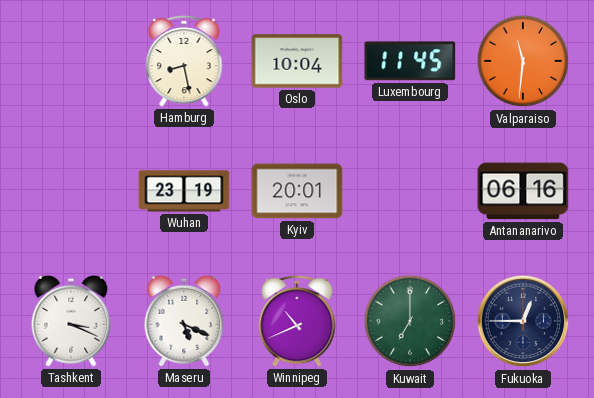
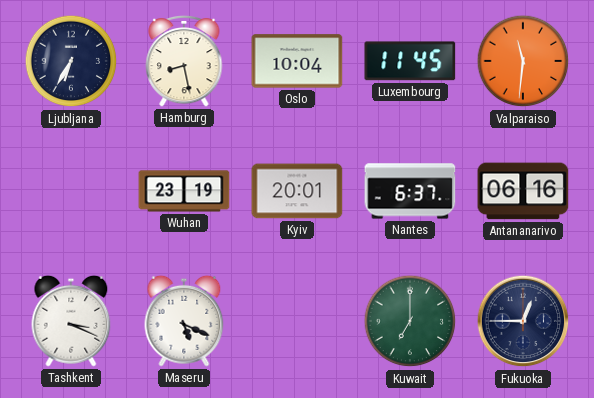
Ljubljana: none -> 6:35 (71, 61)
Nantes: none -> 6:37 (410, 191)
Winnipeg: 10:41 -> none (297, 321)
